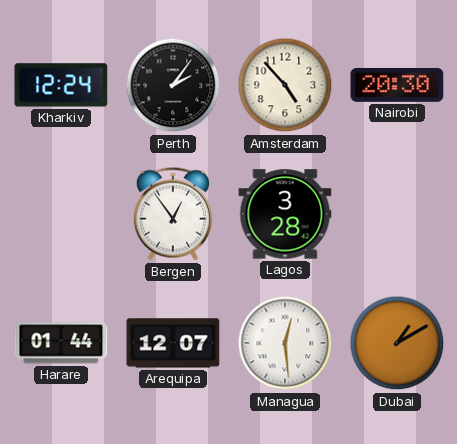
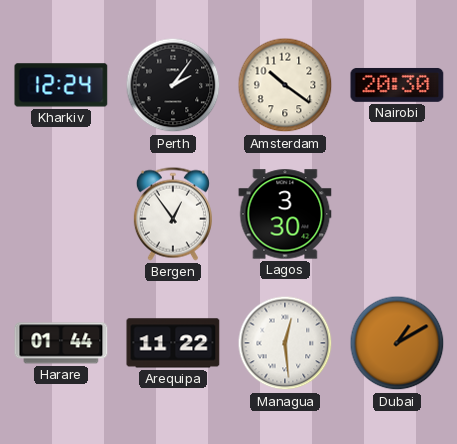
Amsterdam: 4:53 -> 10:21 (285, 85)
Lagos: 3:28 -> 3:30 (285, 214)
Arequipa: 12:07 -> 11:22 (173, 343)
